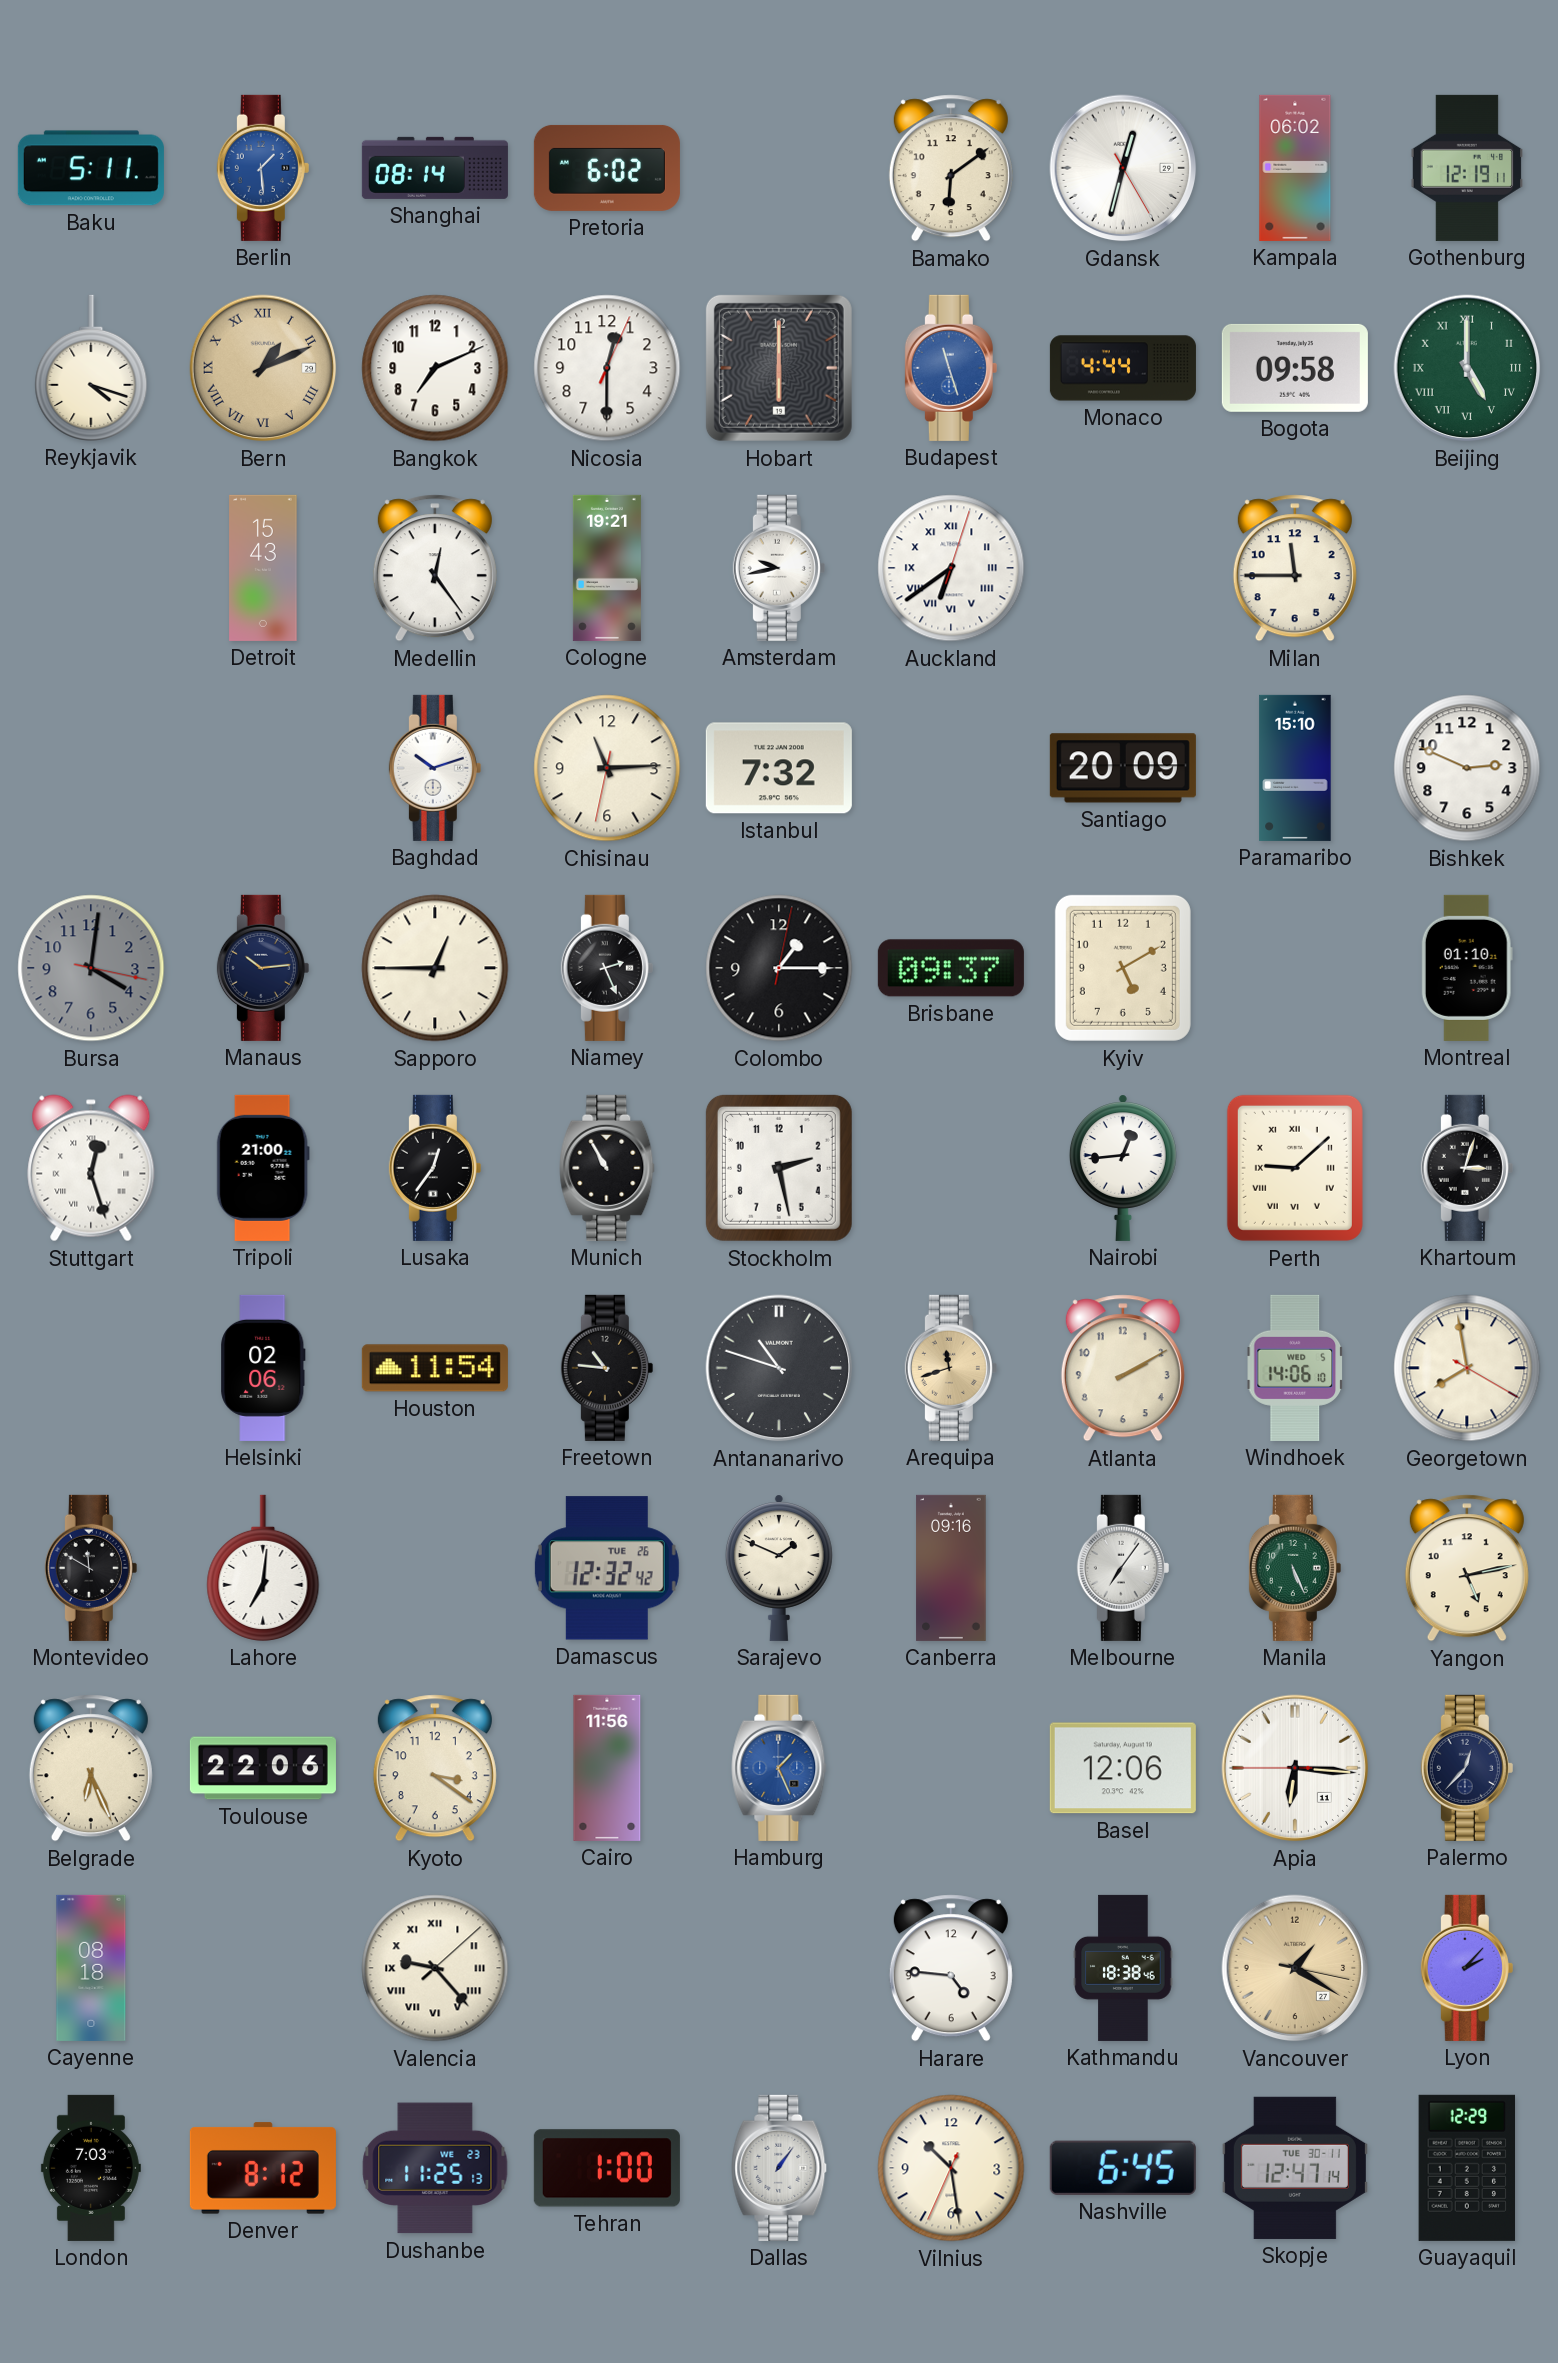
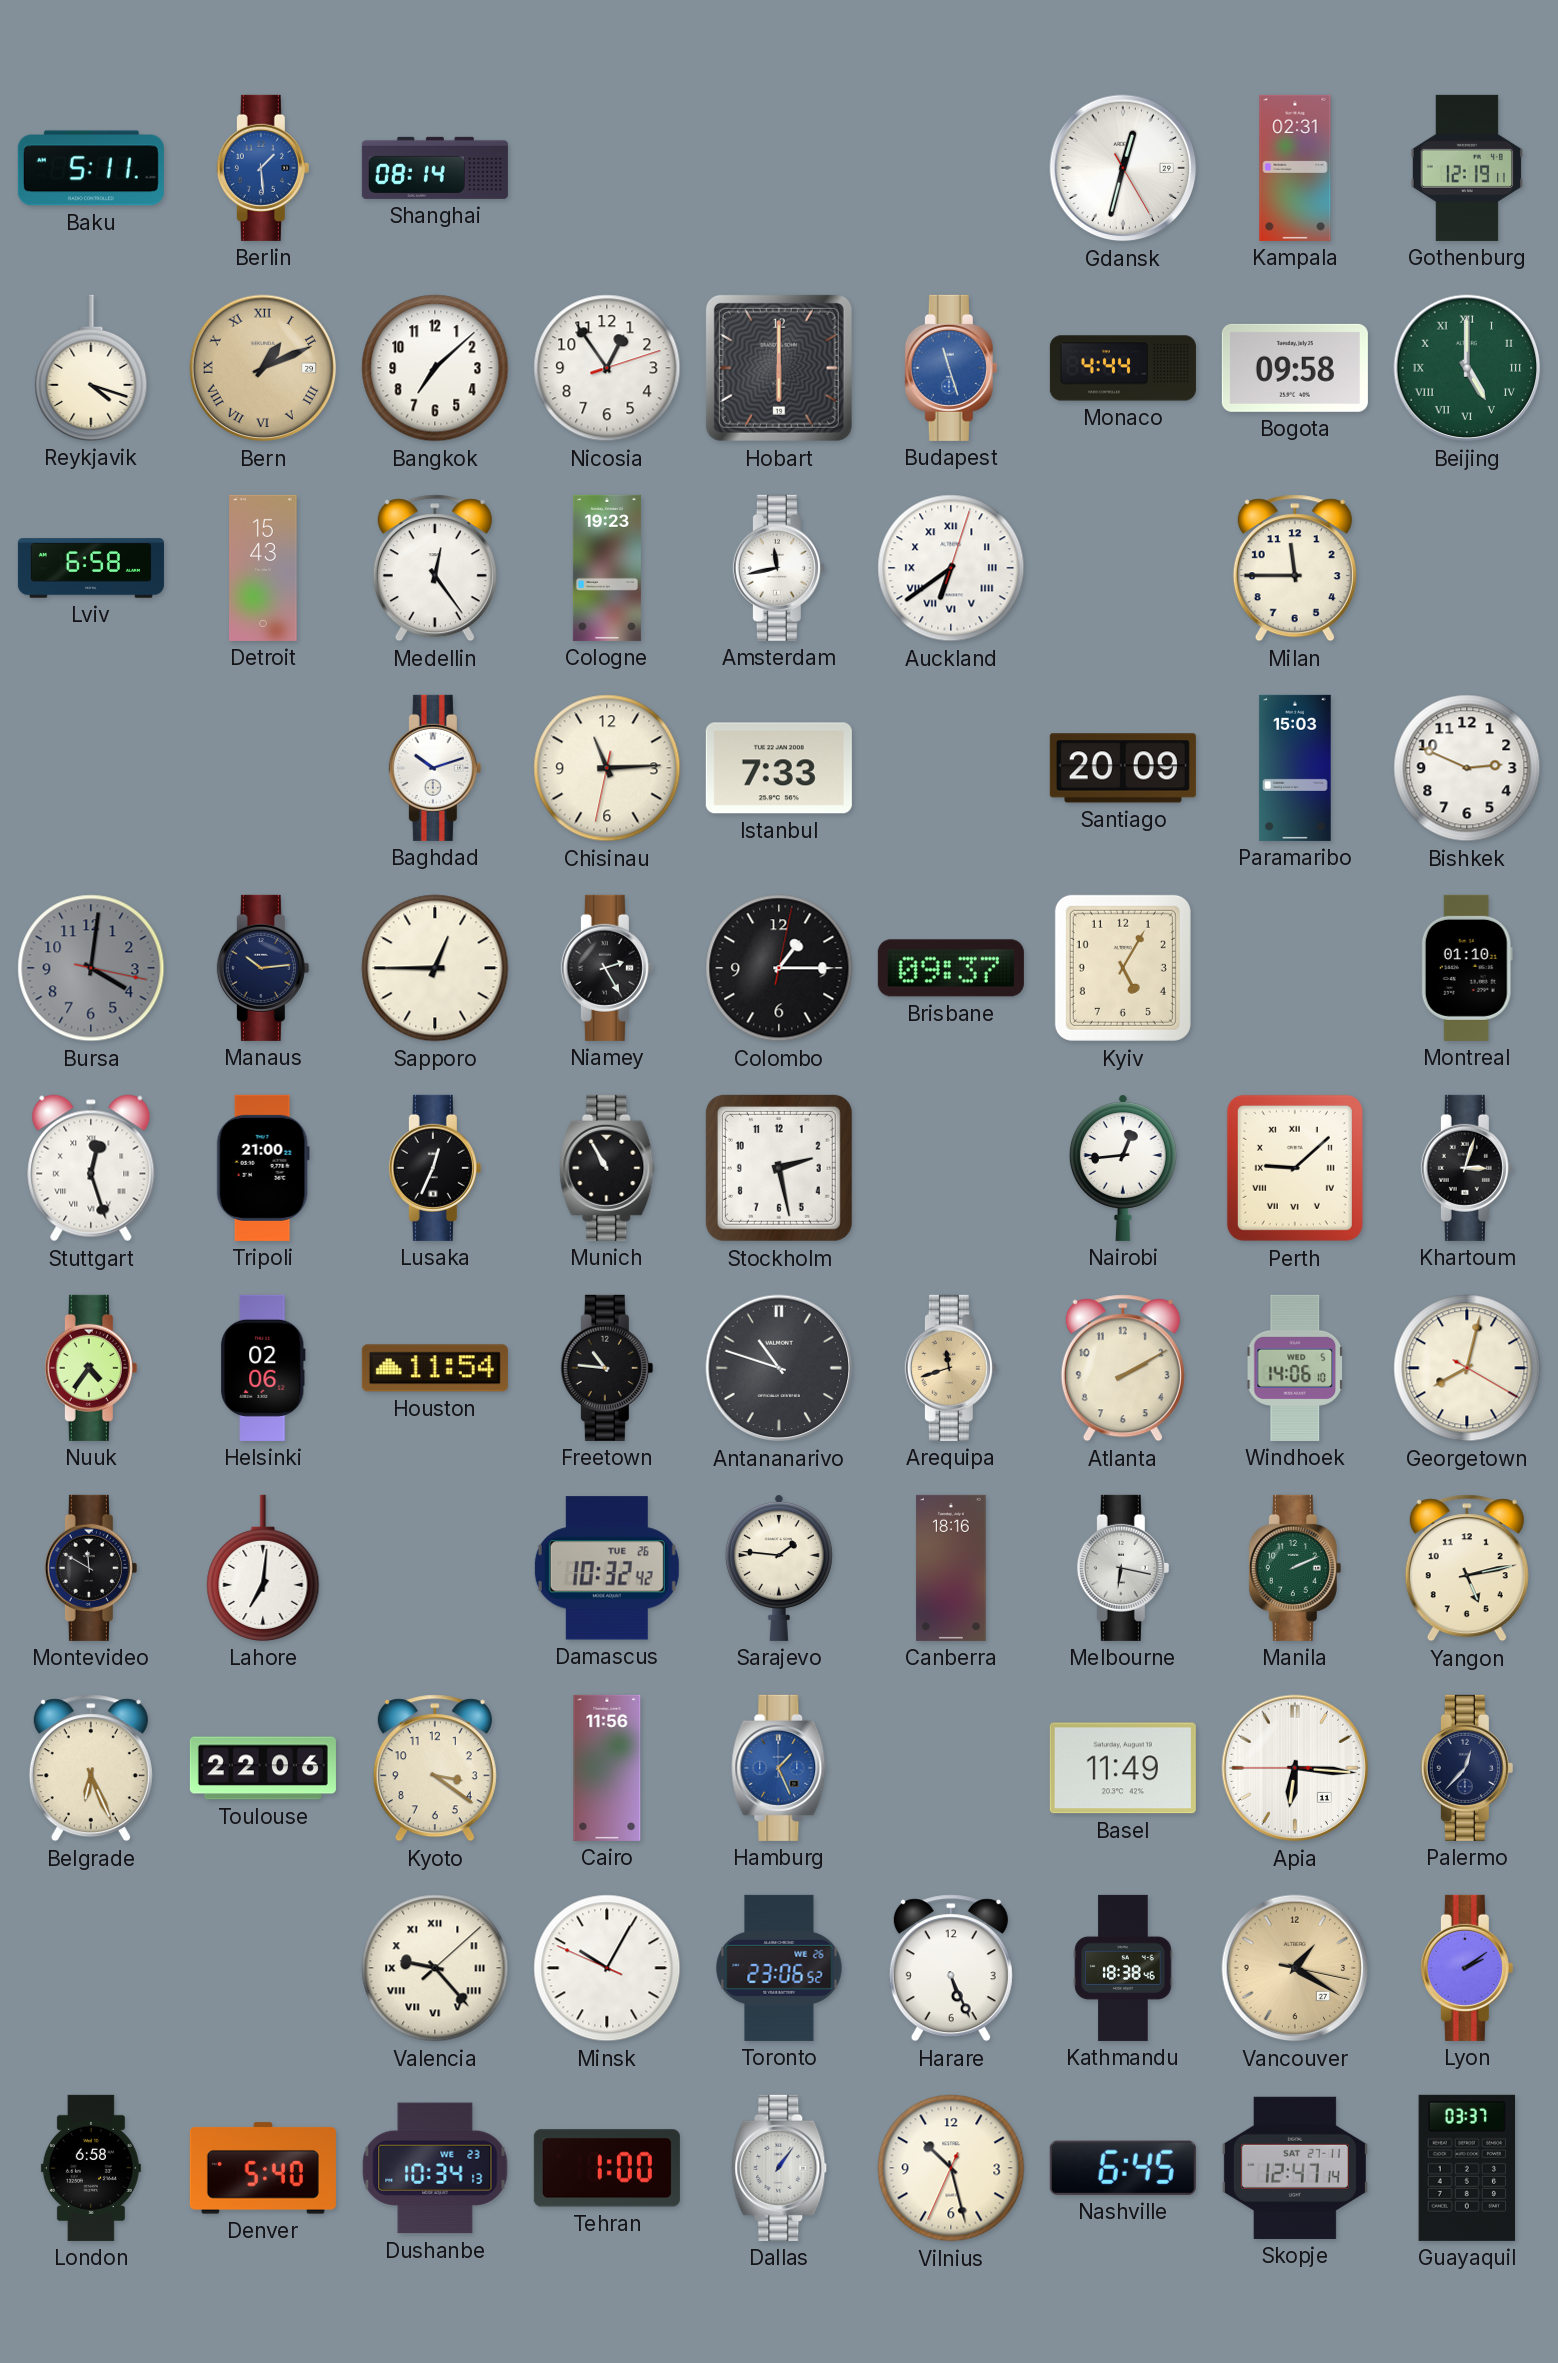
Pretoria: 6:02 -> none (607, 168)
Bamako: 6:09 -> none (951, 168)
Kampala: 06:02 -> 02:31 (1295, 168)
Bangkok: 7:11 -> 7:08 (435, 368)
Nicosia: 12:30 -> 12:54 (607, 368)
Lviv: none -> 6:58 (91, 568)
Cologne: 19:21 -> 19:23 (607, 568)
Amsterdam: 9:43 -> 11:43 (779, 568)
Istanbul: 7:32 -> 7:33 (779, 768)
Paramaribo: 15:10 -> 15:03 (1295, 768)
Niamey: 2:26 -> 2:25 (607, 968)
Kyiv: 5:10 -> 5:05 (1123, 968)
Lusaka: 12:36 -> 12:34 (435, 1168)
Nuuk: none -> 4:36 (91, 1368)
Georgetown: 7:58 -> 8:02 (1467, 1368)
Damascus: 12:32 -> 10:32 (607, 1568)
Sarajevo: 1:49 -> 1:46 (779, 1568)
Canberra: 09:16 -> 18:16 (951, 1568)
Melbourne: 7:06 -> 6:17 (1123, 1568)
Manila: 5:26 -> 2:11 (1295, 1568)
Basel: 12:06 -> 11:49 (1123, 1768)
Cayenne: 08:18 -> none (91, 1968)
Minsk: none -> 10:04 (607, 1968)
Toronto: none -> 23:06 (779, 1968)
Harare: 4:46 -> 5:26 (951, 1968)
Lyon: 2:07 -> 2:09 (1467, 1968)
London: 7:03 -> 6:58 (91, 2168)
Denver: 8:12 -> 5:40 (263, 2168)
Dushanbe: 11:25 -> 10:34 (435, 2168)
Vilnius: 10:28 -> 10:27 (951, 2168)
Skopje date: TUE 30-11 -> SAT 27-11 (1295, 2168)
Guayaquil: 12:29 -> 03:37 (1467, 2168)
